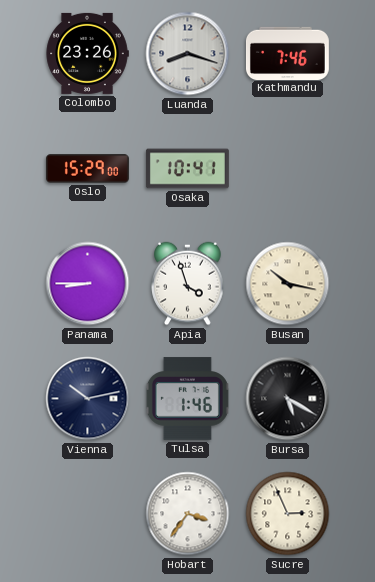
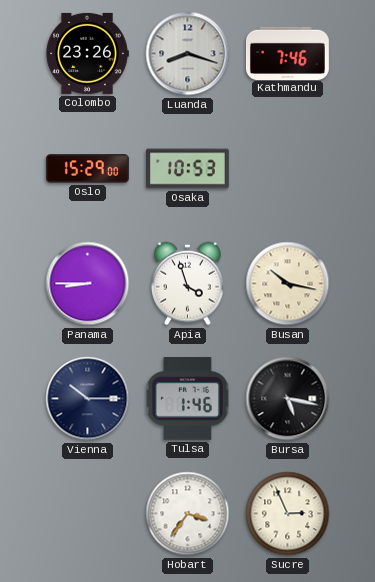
Osaka: 10:41 -> 10:53 (187, 169)
Vienna: 10:13 -> 10:15 (88, 399)
Bursa: 5:20 -> 5:17 (288, 399)
